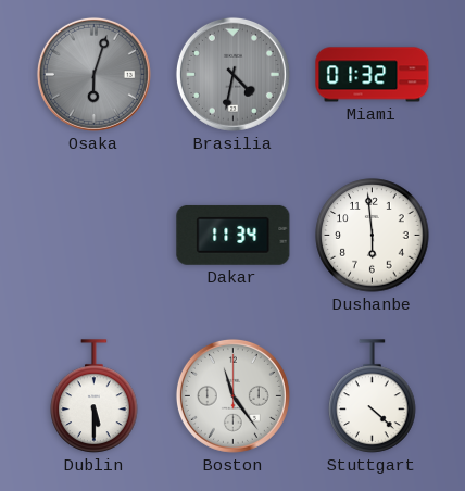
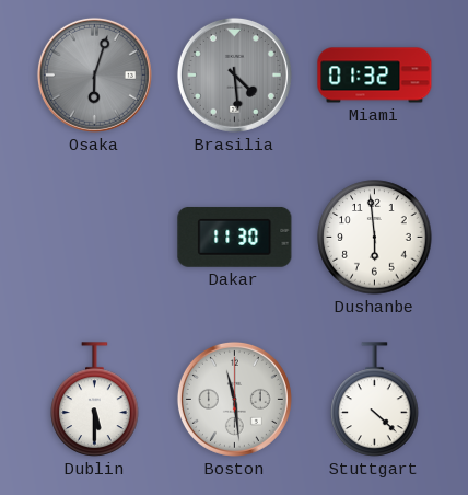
Brasilia: 4:32 -> 4:29 (234, 74)
Dakar: 11:34 -> 11:30 (235, 237)
Boston: 11:24 -> 11:29 (234, 399)
